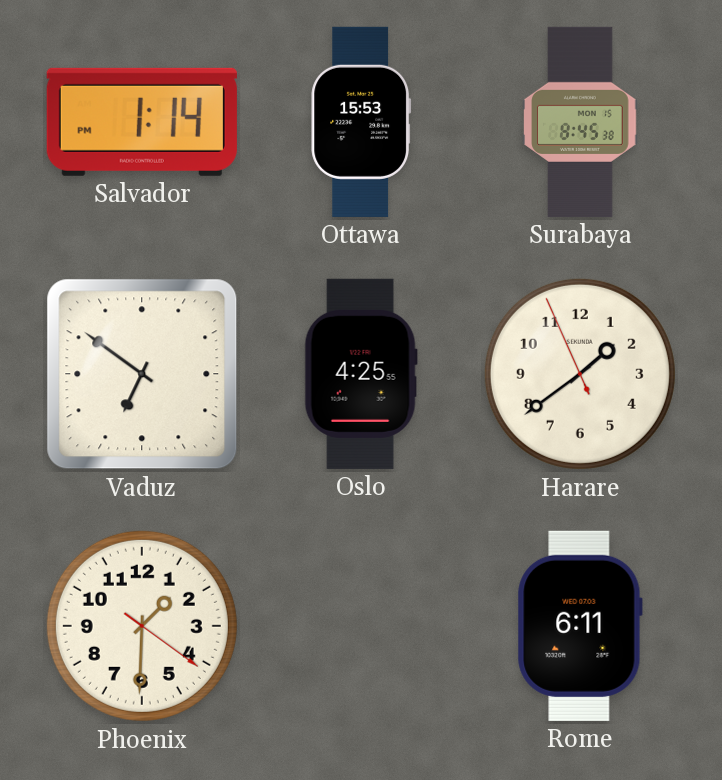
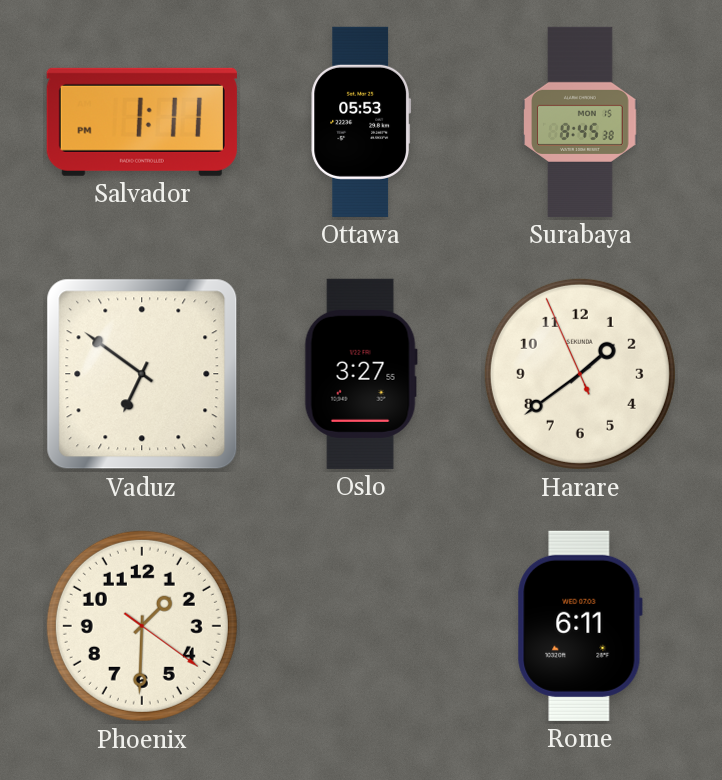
Salvador: 1:14 -> 1:11 (142, 122)
Ottawa: 15:53 -> 05:53 (361, 122)
Oslo: 4:25 -> 3:27 (361, 374)
